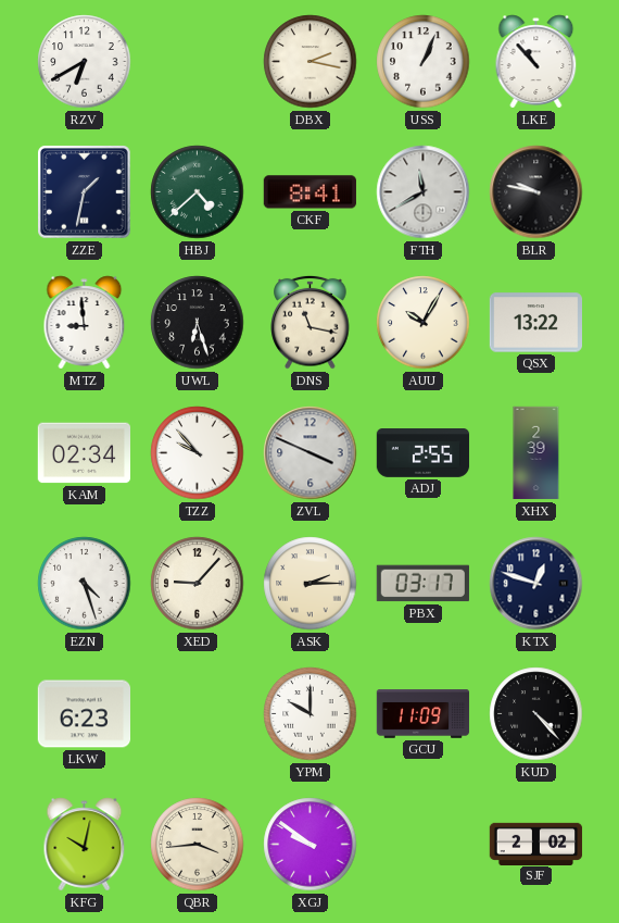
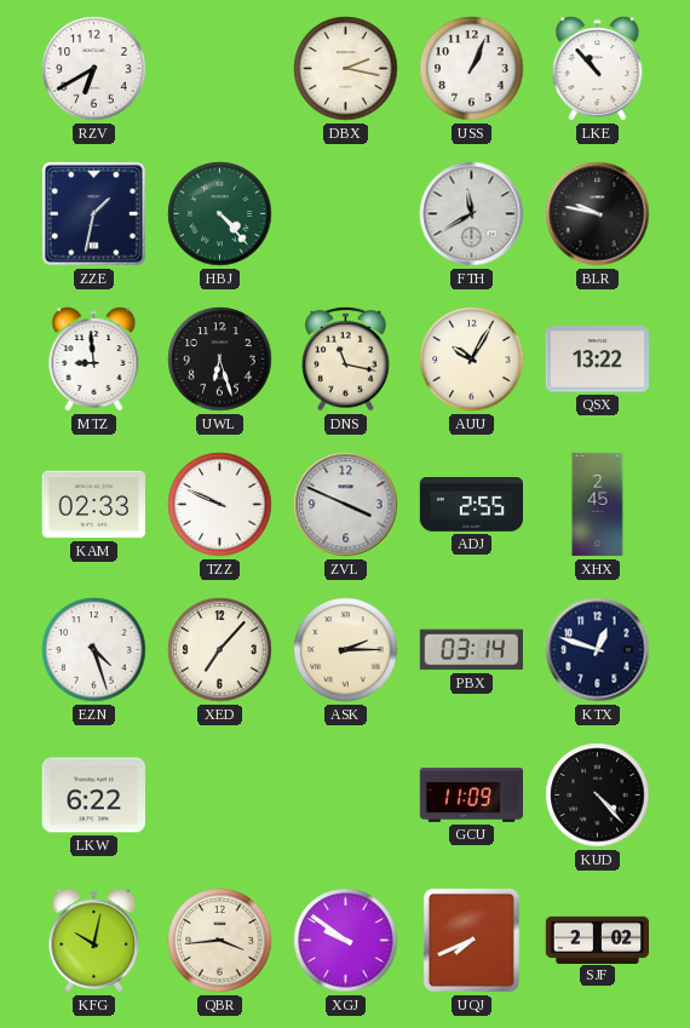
HBJ: 4:38 -> 4:23 (220, 214)
CKF: 8:41 -> none (309, 192)
KAM: 02:34 -> 02:33 (93, 505)
TZZ: 9:53 -> 9:49 (220, 505)
XHX: 2:39 -> 2:45 (598, 505)
XED: 9:07 -> 7:07 (220, 650)
PBX: 03:17 -> 03:14 (471, 650)
LKW: 6:23 -> 6:22 (93, 796)
YPM: 10:00 -> none (311, 714)
UQJ: none -> 7:41 (471, 940)
